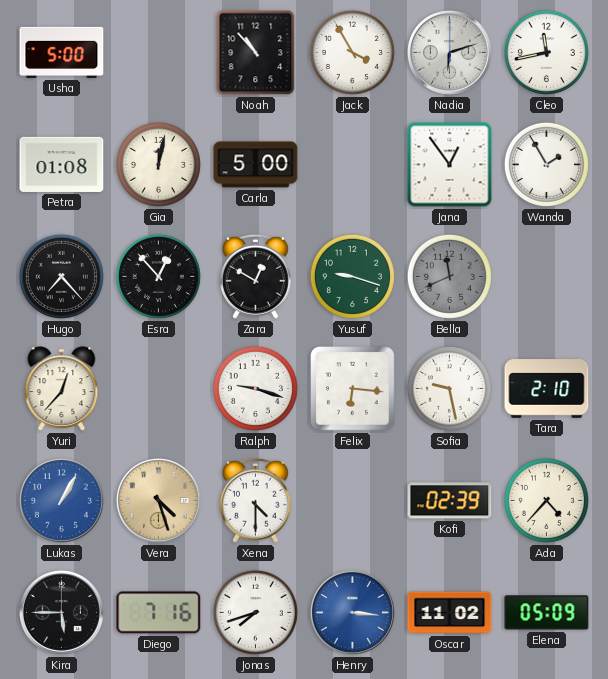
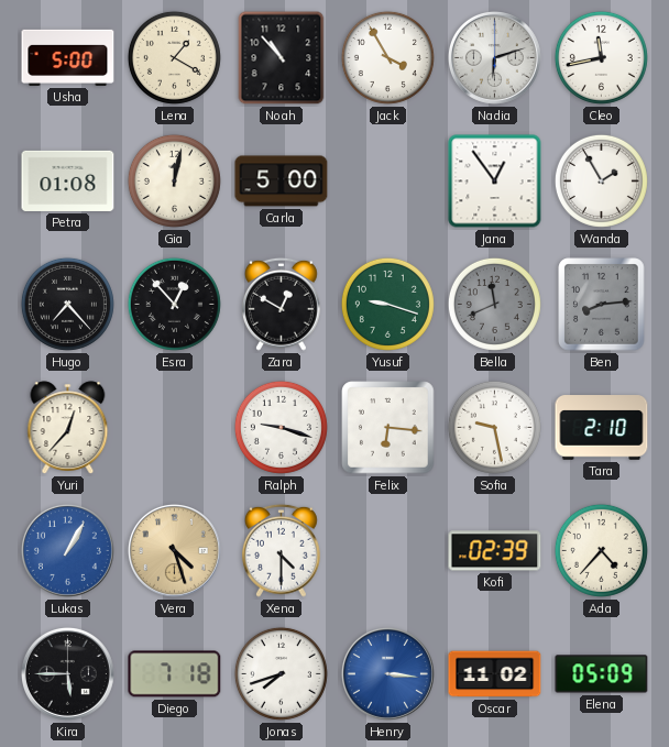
Lena: none -> 1:20 (174, 57)
Ben: none -> 8:14 (602, 305)
Diego: 7:16 -> 7:18 (175, 674)
